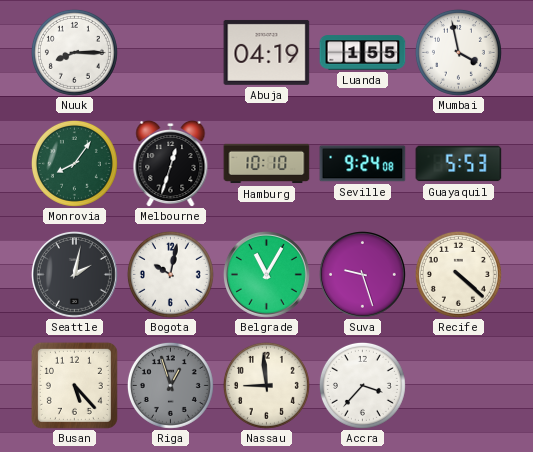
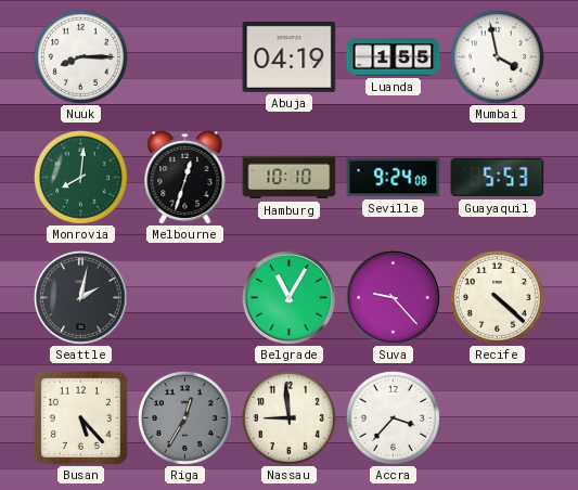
Monrovia: 8:06 -> 8:01 (80, 177)
Bogota: 10:02 -> none (170, 274)
Suva: 9:27 -> 9:23 (393, 297)
Riga: 12:57 -> 12:35 (184, 417)
